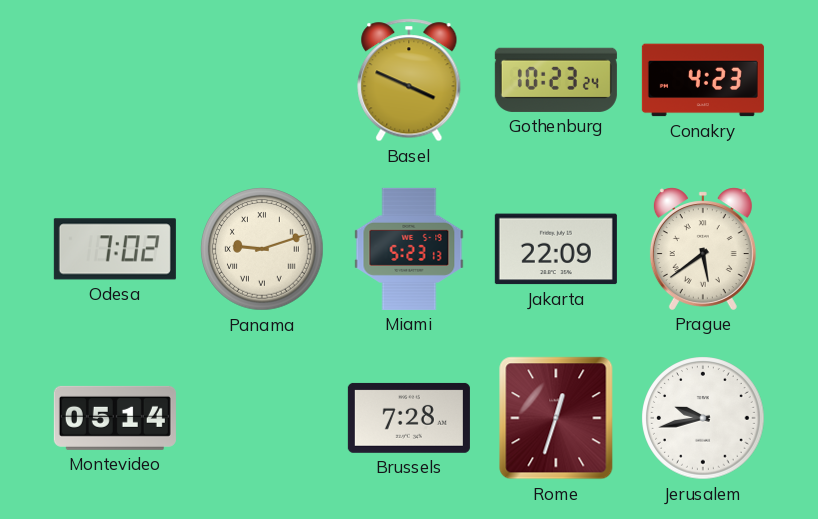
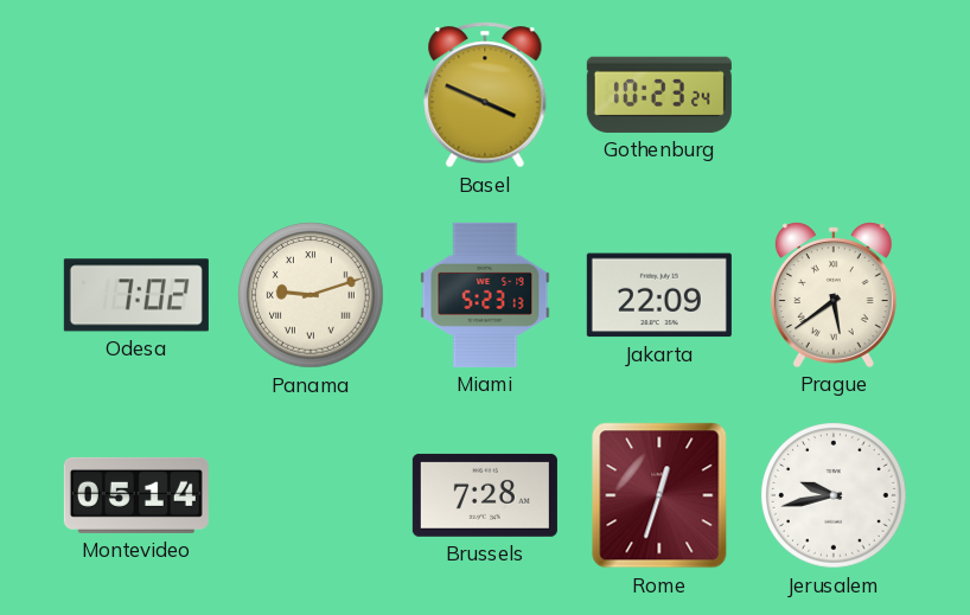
Conakry: 4:23 -> none (703, 80)
